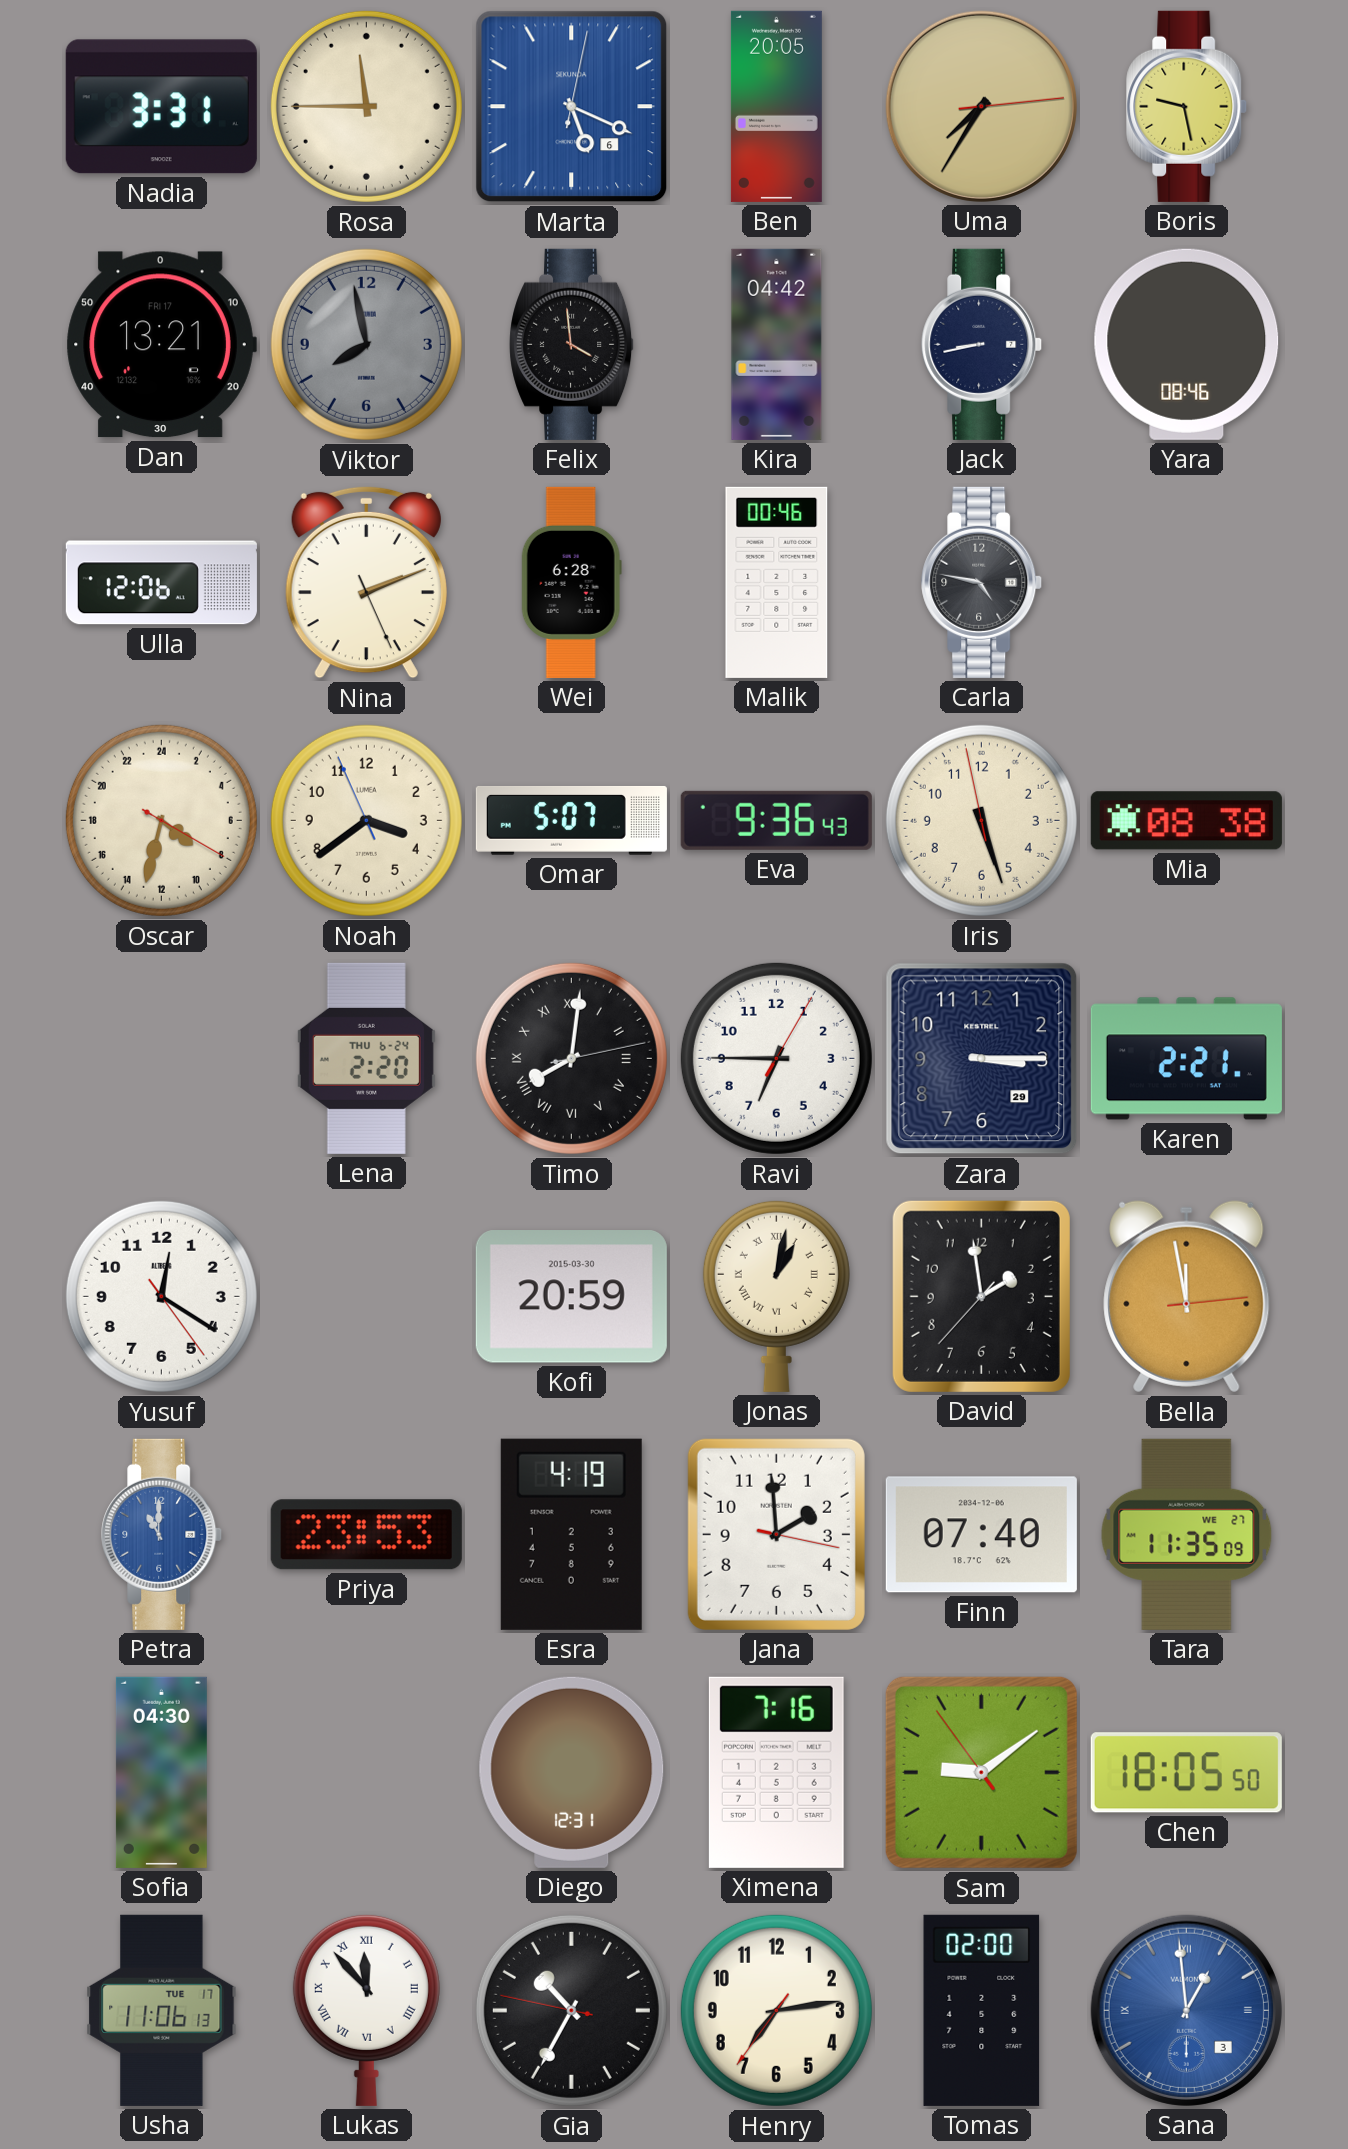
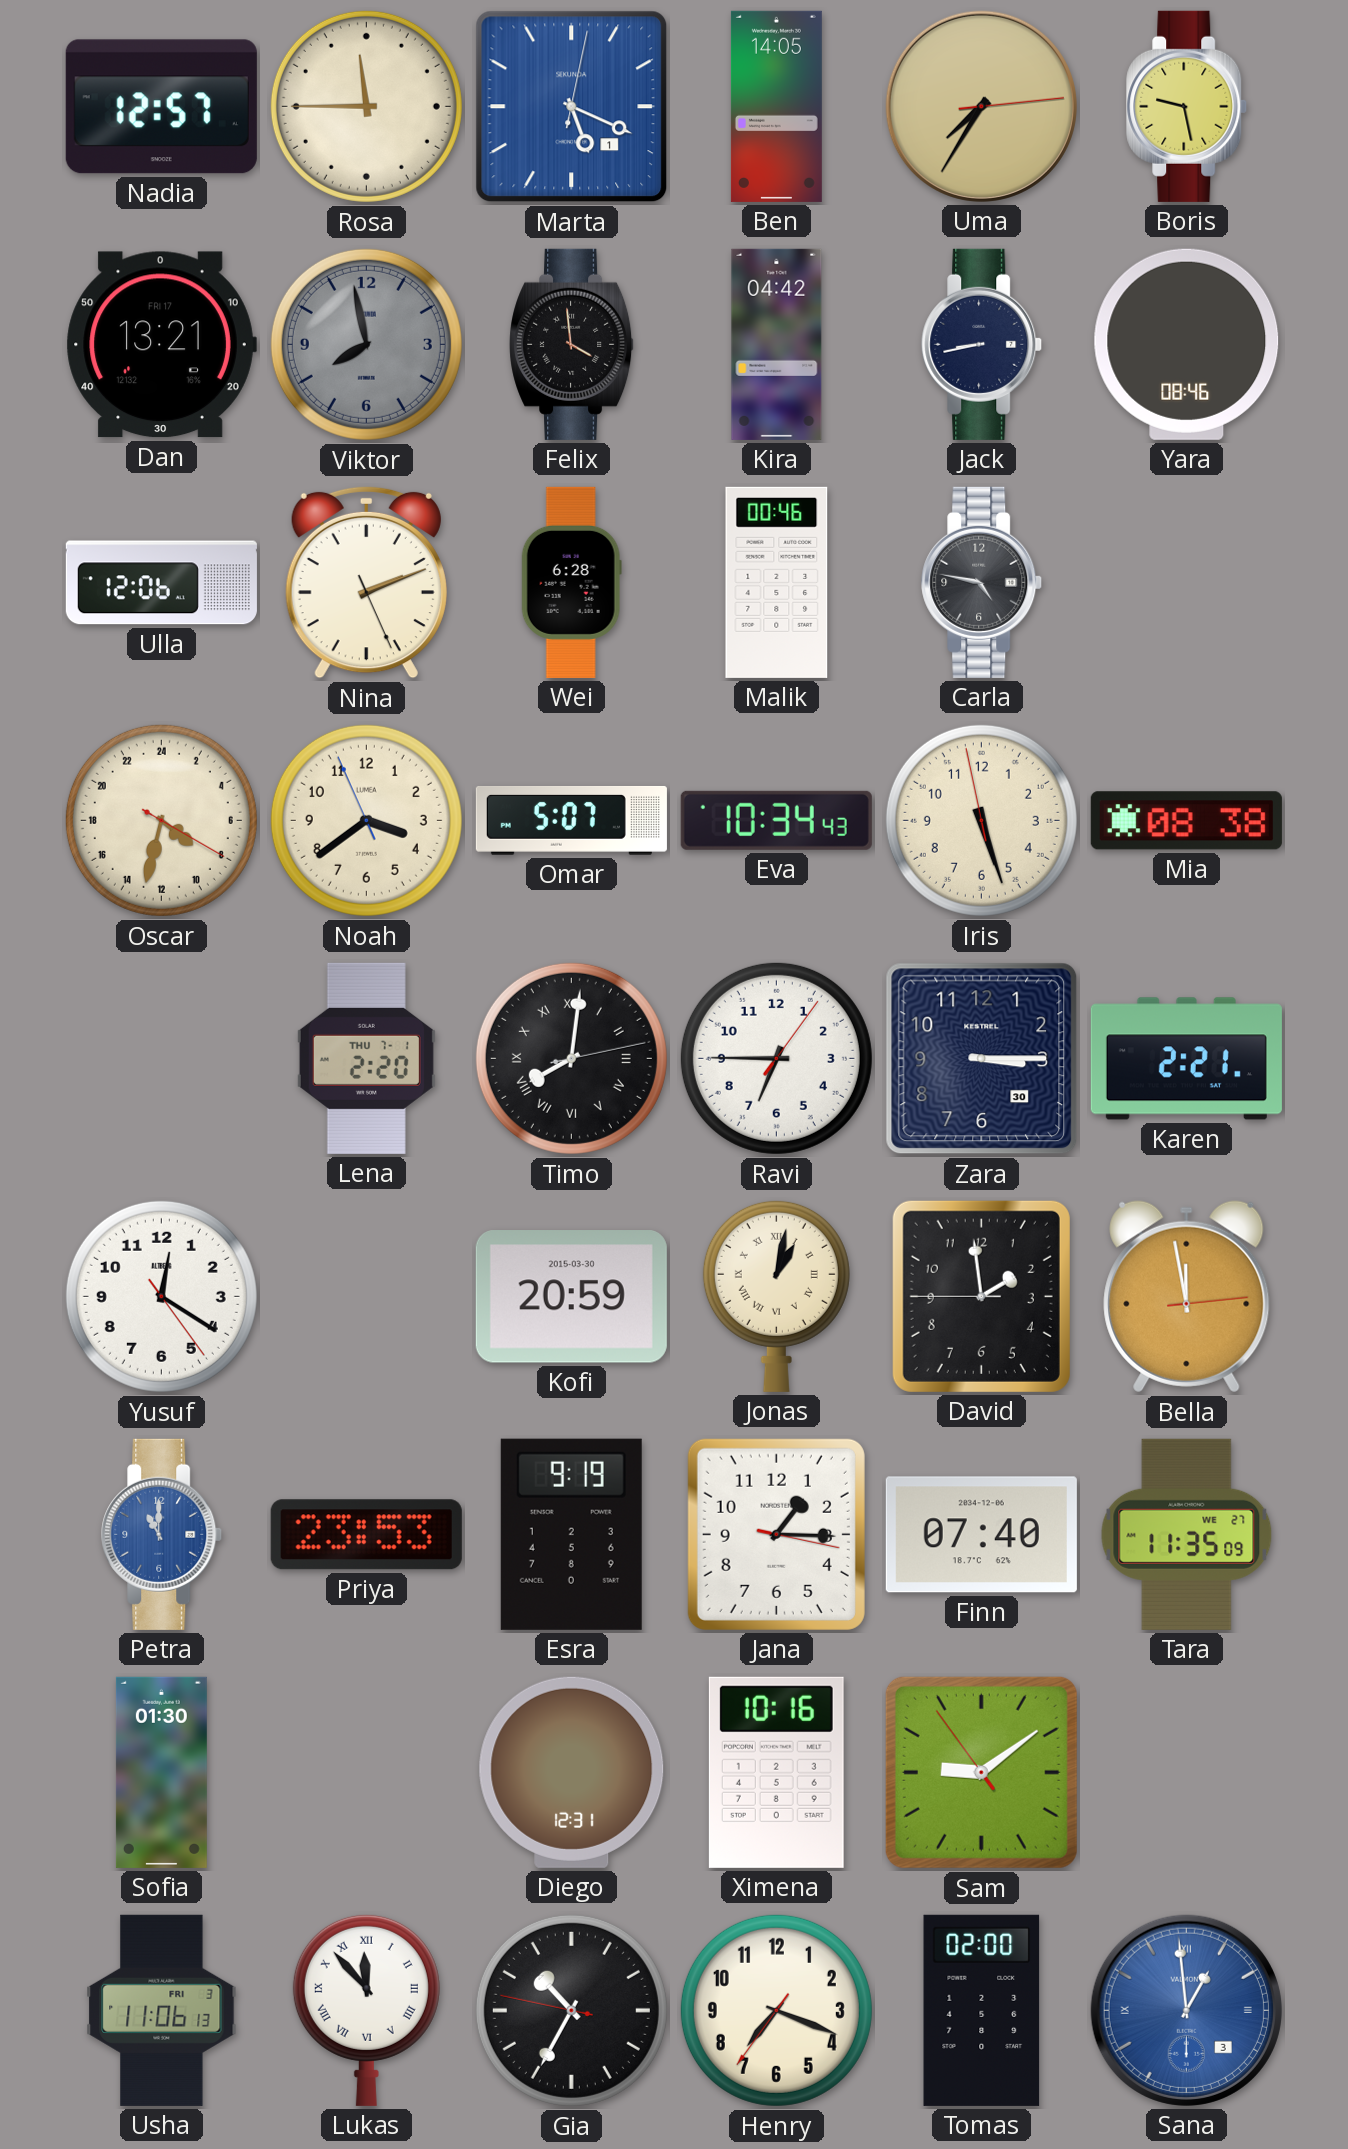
Nadia: 3:31 -> 12:57 (161, 107)
Marta date: 6 -> 1 (572, 107)
Ben: 20:05 -> 14:05 (776, 106)
Eva: 9:36 -> 10:34 (776, 820)
Lena date: THU 6-24 -> THU 7-1 (366, 1058)
Ravi: 6:45:05 -> 6:45:06 (776, 1058)
Zara date: 29 -> 30 (982, 1059)
David: 1:58:37 -> 1:58:45 (981, 1296)
Esra: 4:19 -> 9:19 (571, 1534)
Jana: 1:59 -> 1:15 (776, 1534)
Sofia: 04:30 -> 01:30 (161, 1772)
Ximena: 7:16 -> 10:16 (776, 1772)
Chen: 18:05 -> none (1186, 1773)
Usha date: TUE 17 -> FRI 3 (162, 2010)
Henry: 7:13 -> 7:18 (776, 2010)
